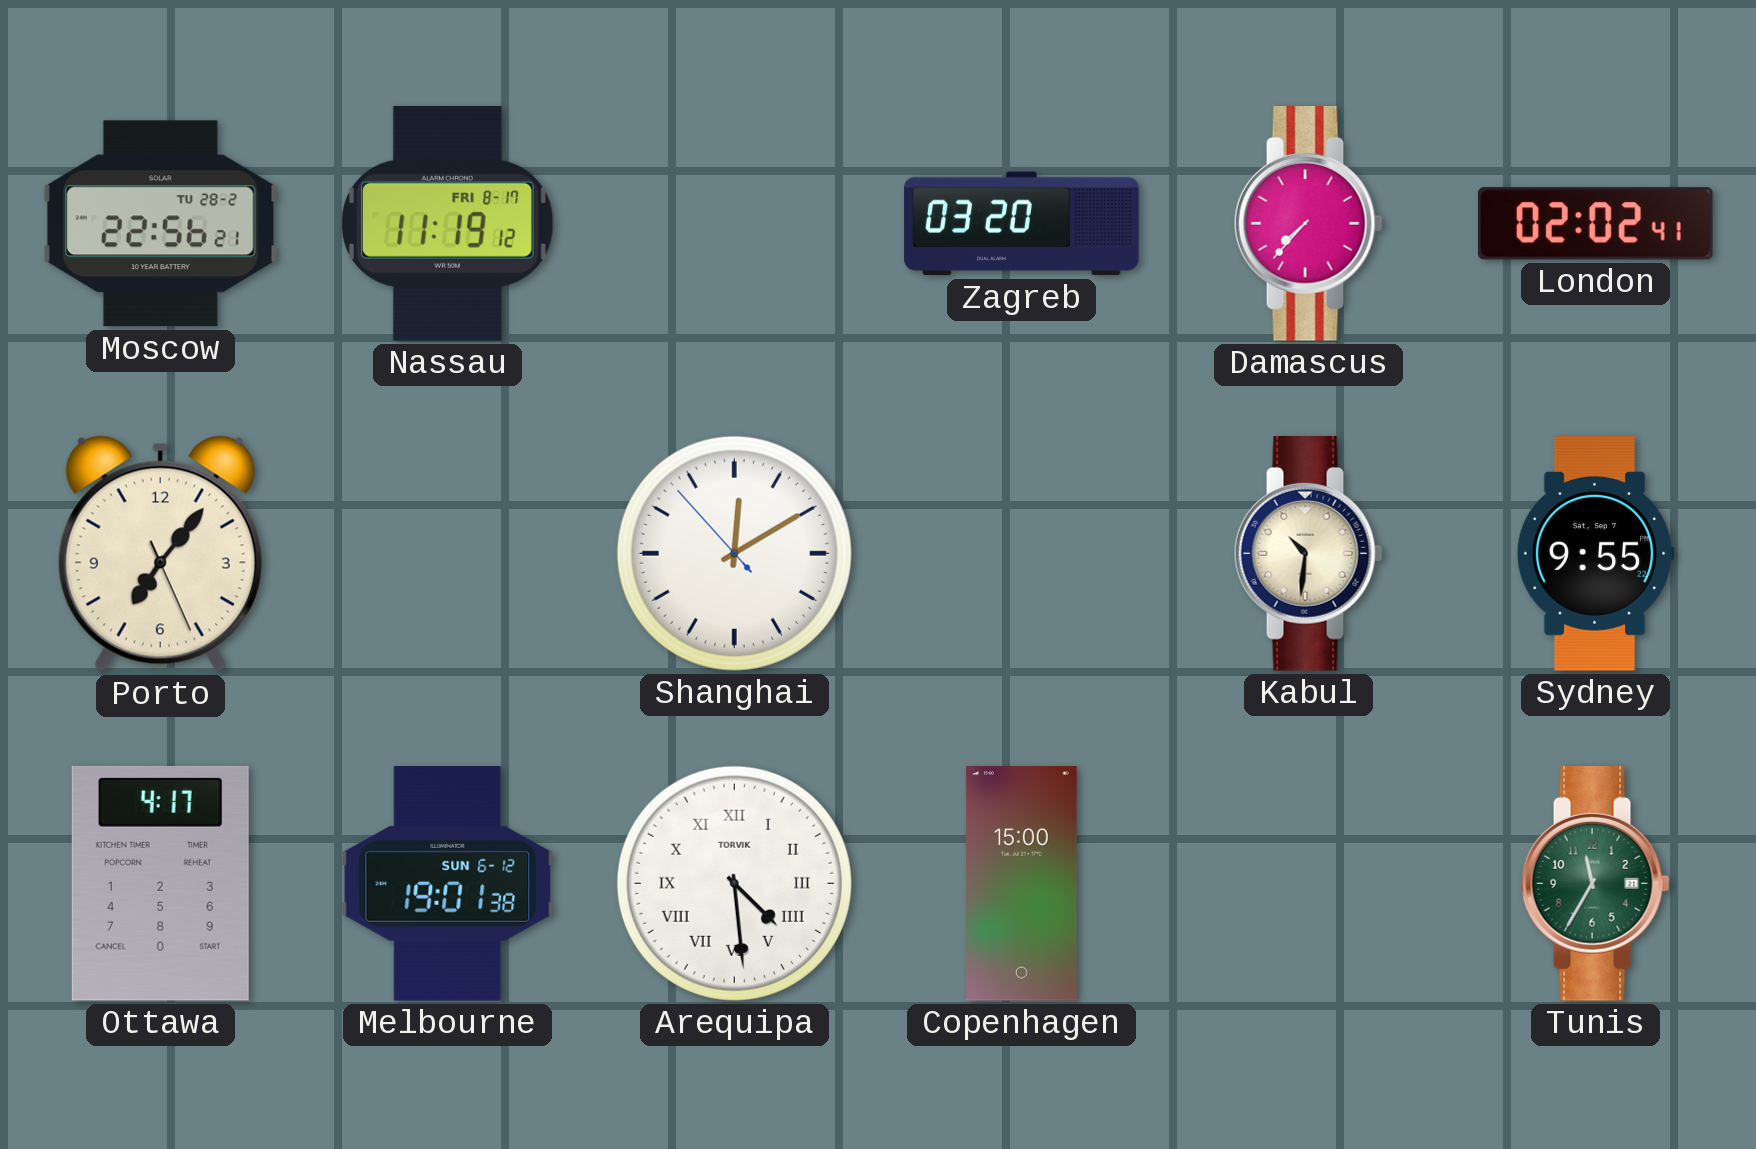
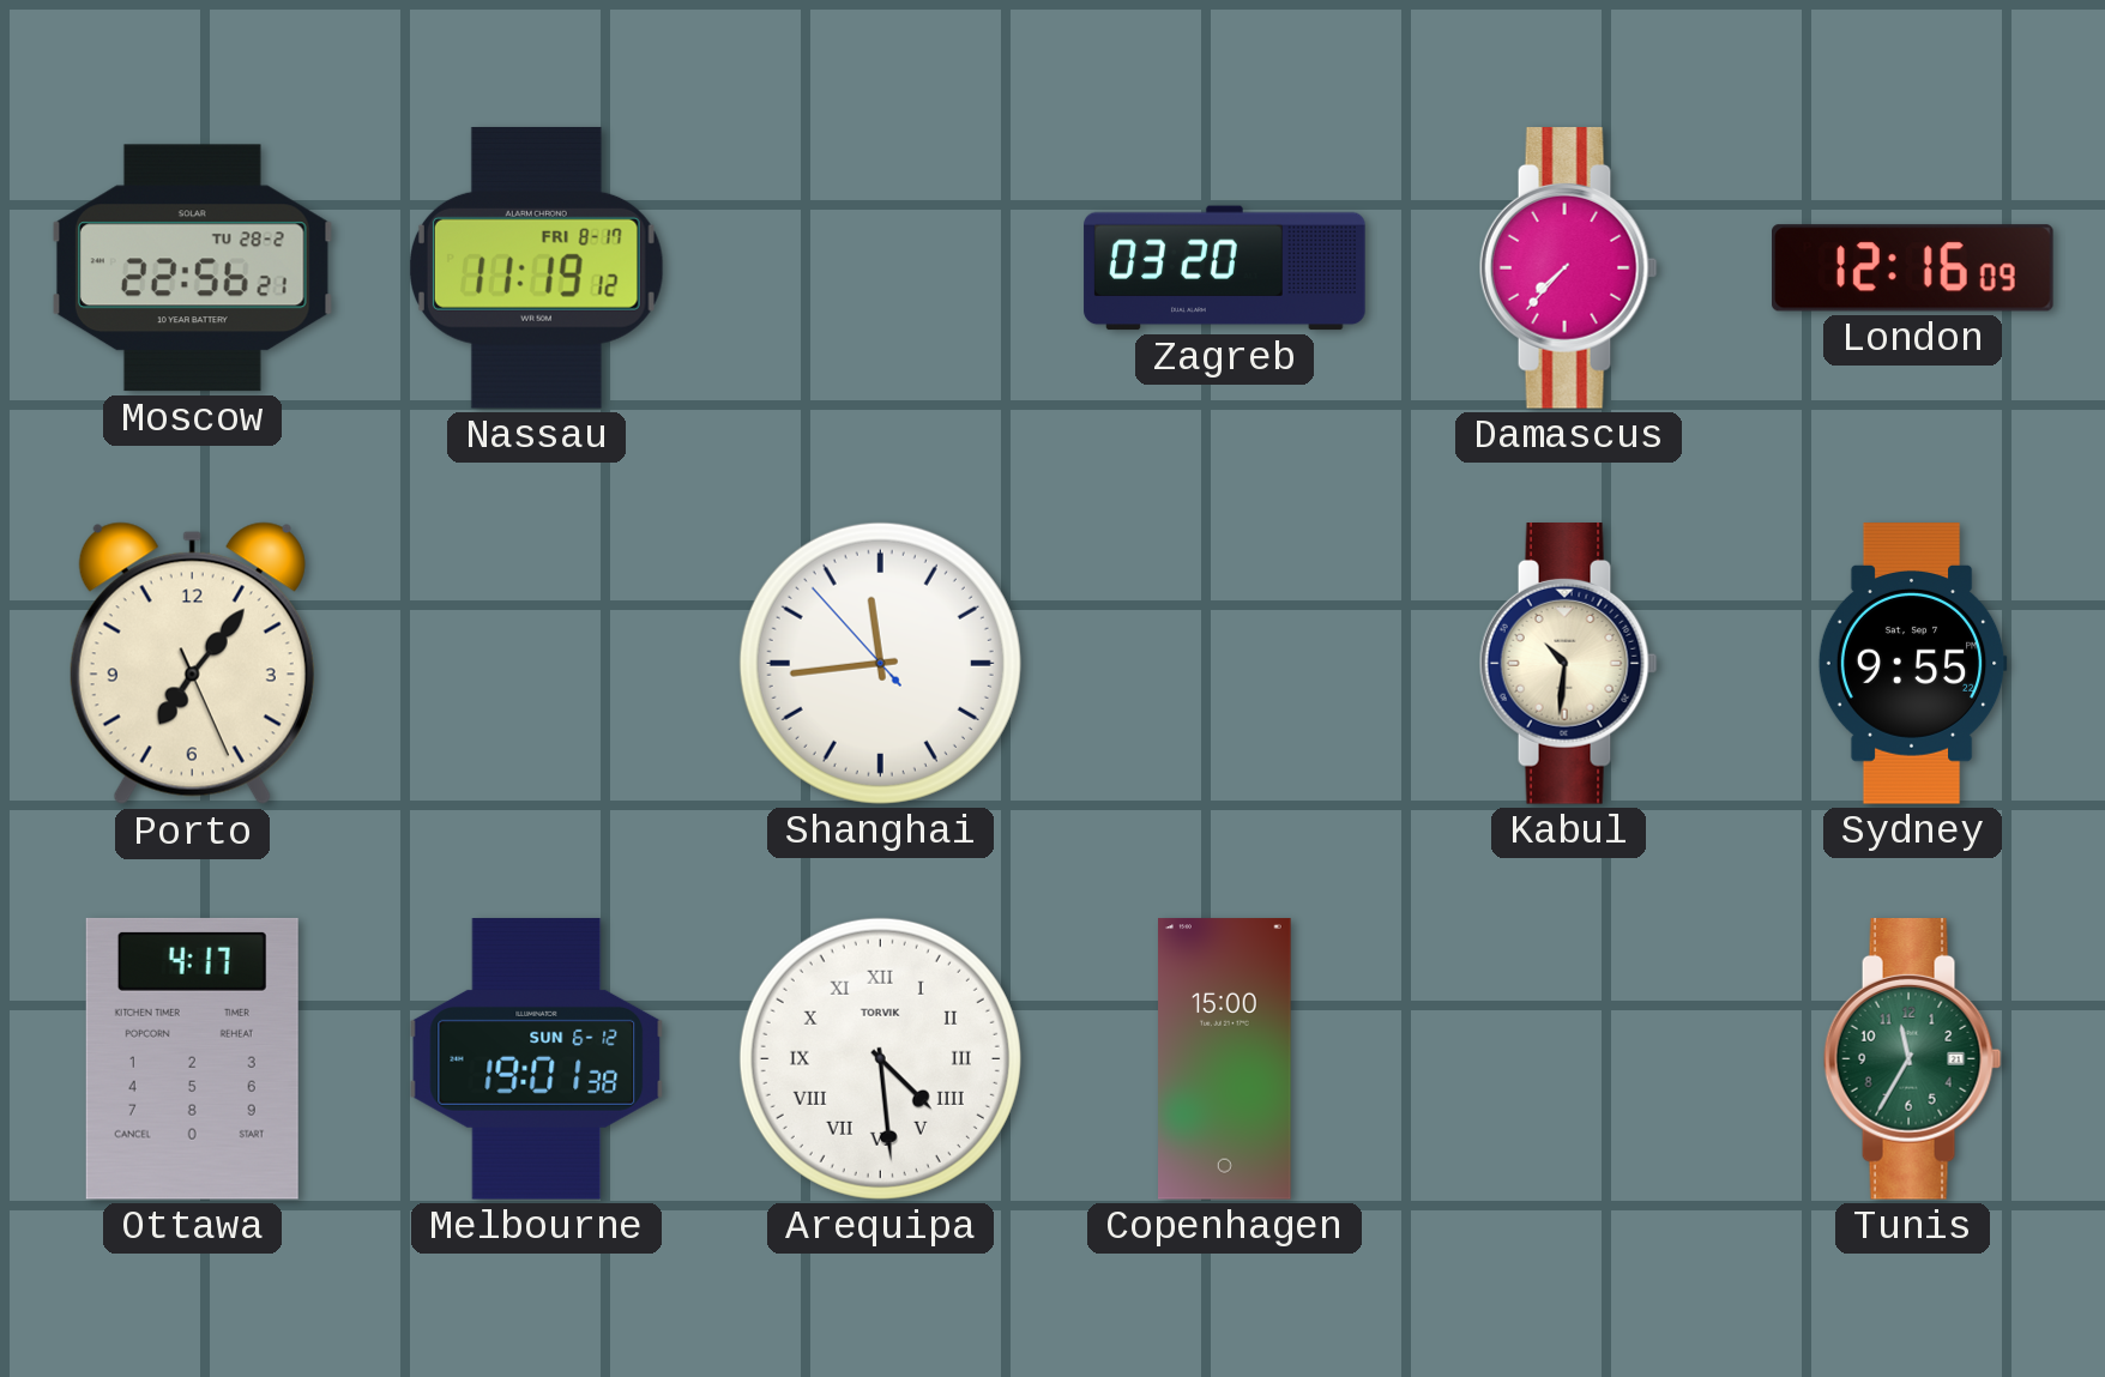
London: 02:02 -> 12:16 (1913, 268)
Shanghai: 12:09 -> 11:43 (880, 663)
